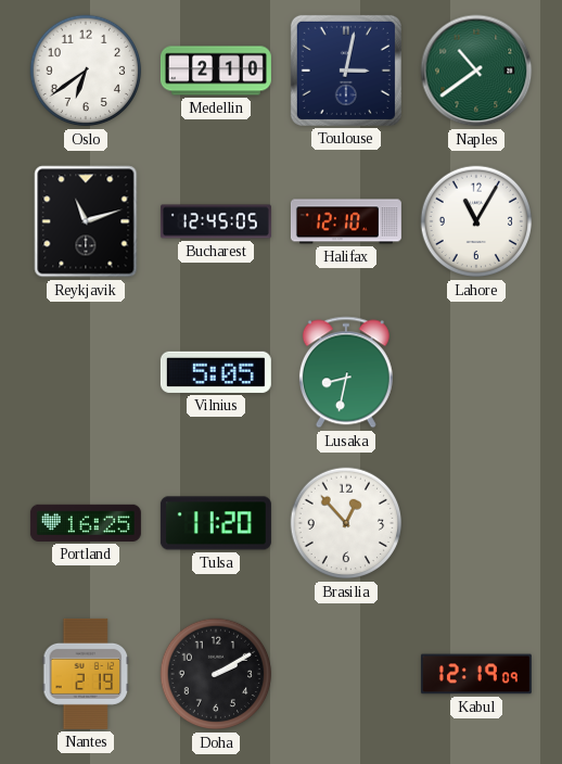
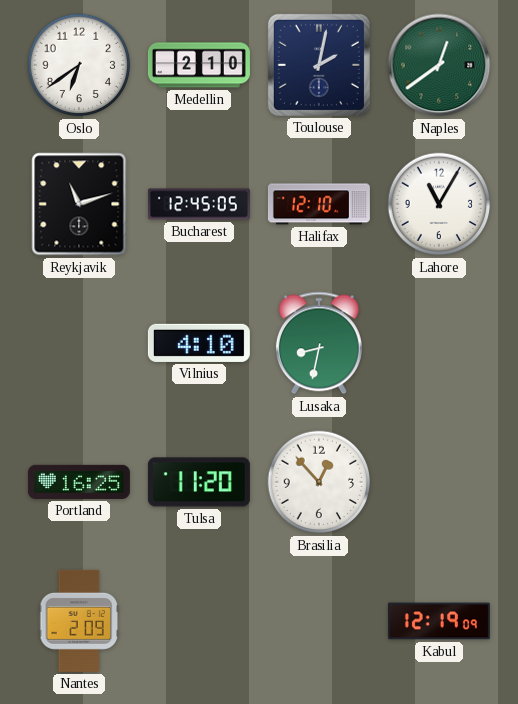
Toulouse: 3:02 -> 2:02 (319, 65)
Naples: 10:39 -> 12:39 (439, 65)
Vilnius: 5:05 -> 4:10 (199, 343)
Nantes: 2:19 -> 2:09 (79, 621)
Doha: 2:10 -> none (216, 674)
